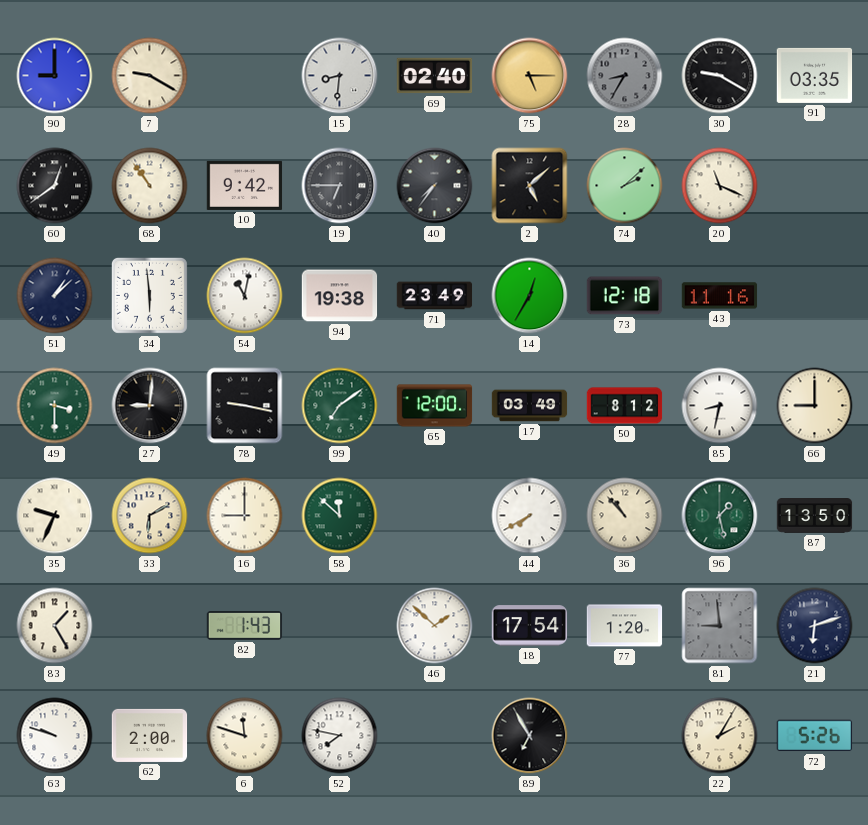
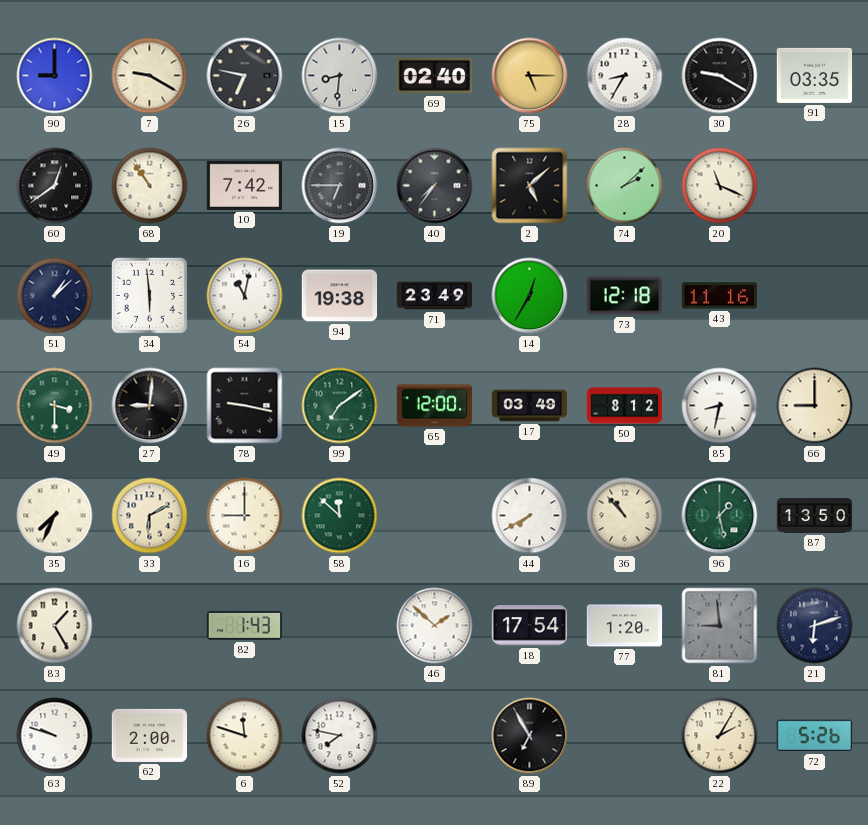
26: none -> 6:47 (245, 76)
28 dial: grey -> white (625, 76)
10: 9:42 -> 7:42 (245, 185)
35: 9:34 -> 7:34 (55, 516)
